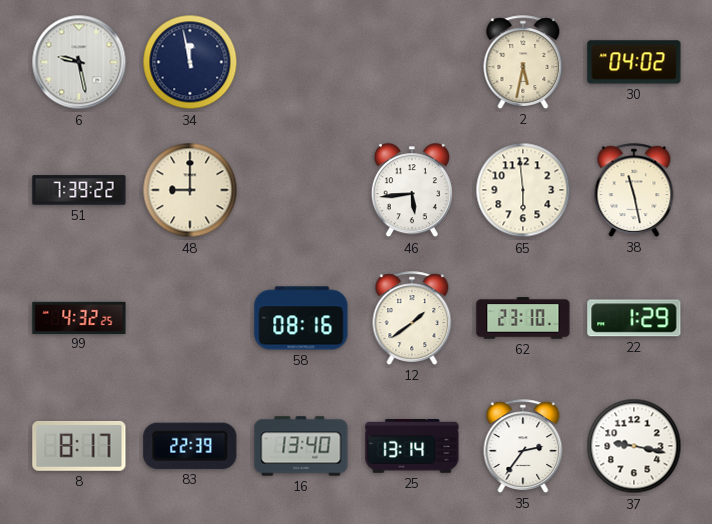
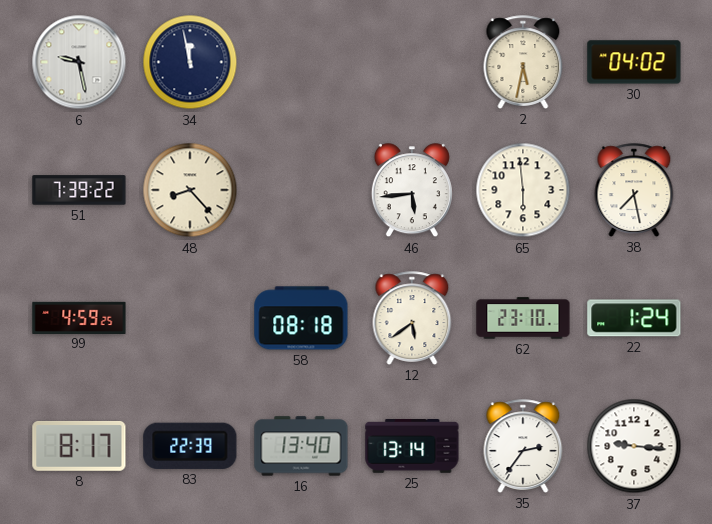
48: 9:00 -> 8:23 (190, 190)
38: 11:28 -> 7:28 (634, 190)
99: 4:32 -> 4:59 (79, 317)
58: 08:16 -> 08:18 (301, 318)
12: 1:39 -> 5:39 (412, 318)
22: 1:29 -> 1:24 (634, 318)
37: 9:17 -> 9:16 (634, 446)
